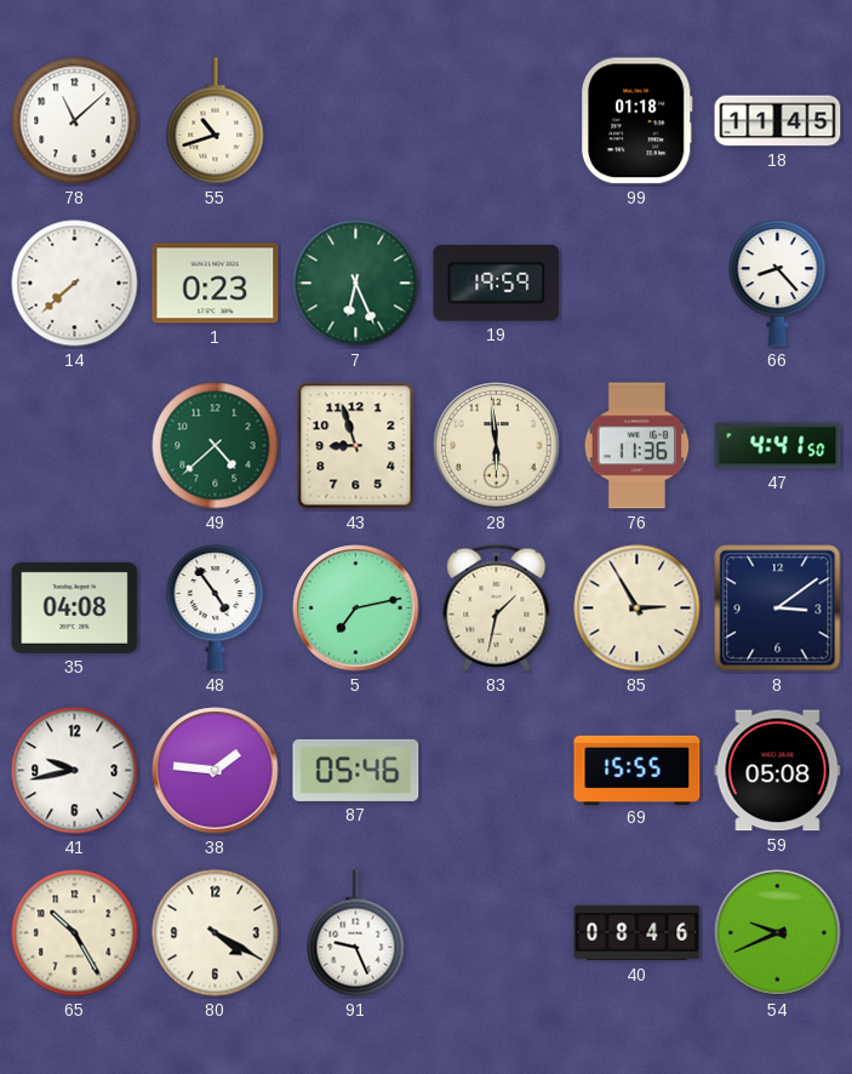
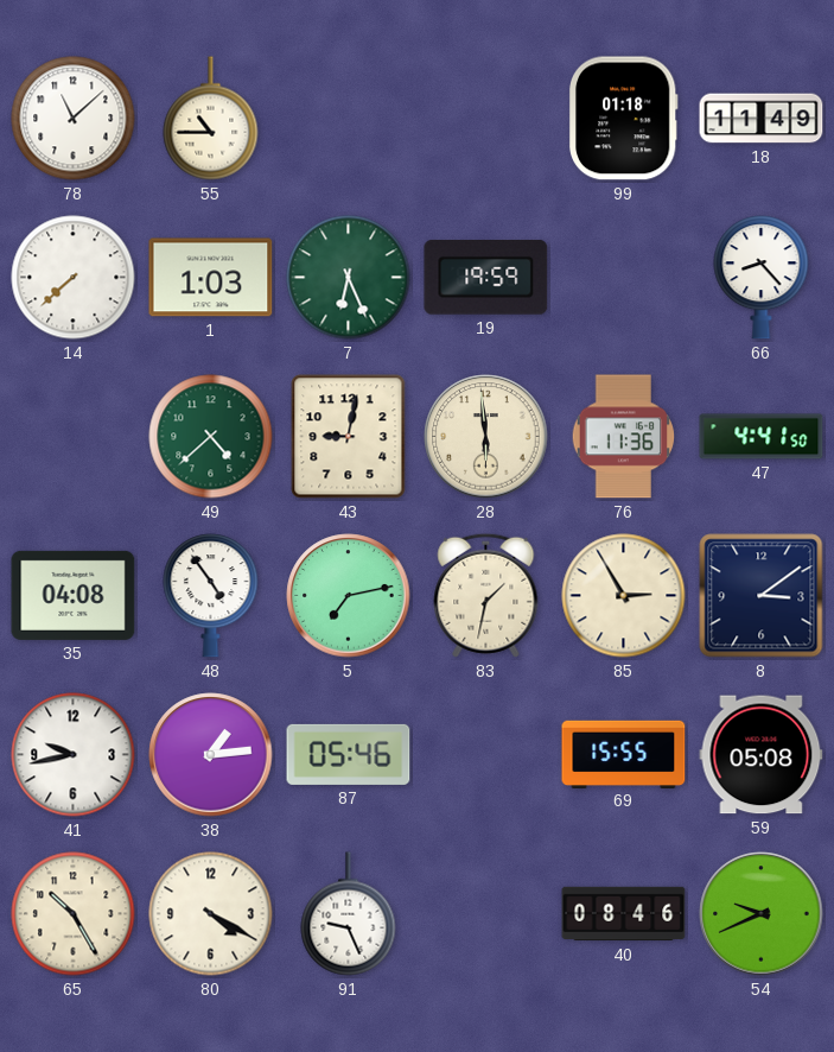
55: 10:42 -> 10:45 (211, 119)
18: 11:45 -> 11:49 (762, 119)
1: 0:23 -> 1:03 (211, 278)
43: 8:57 -> 9:02 (349, 437)
38: 1:46 -> 1:14 (211, 755)
